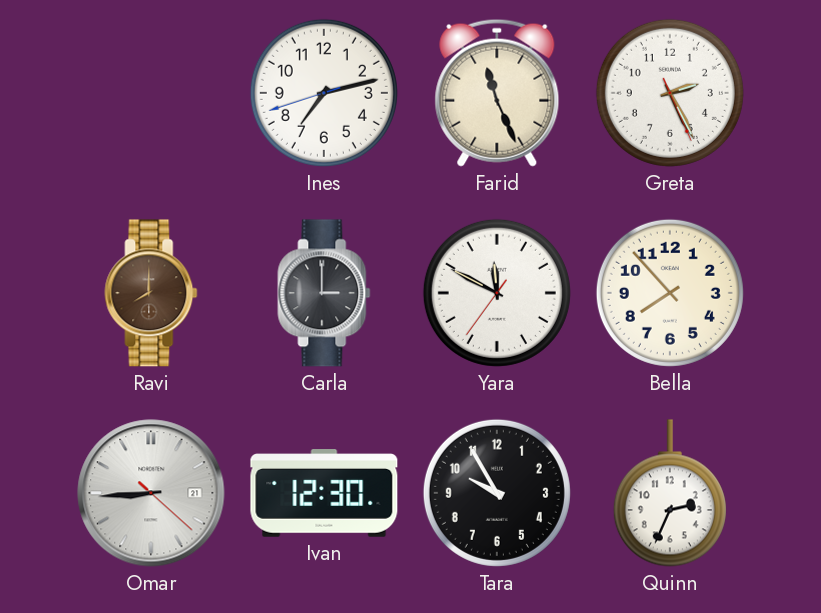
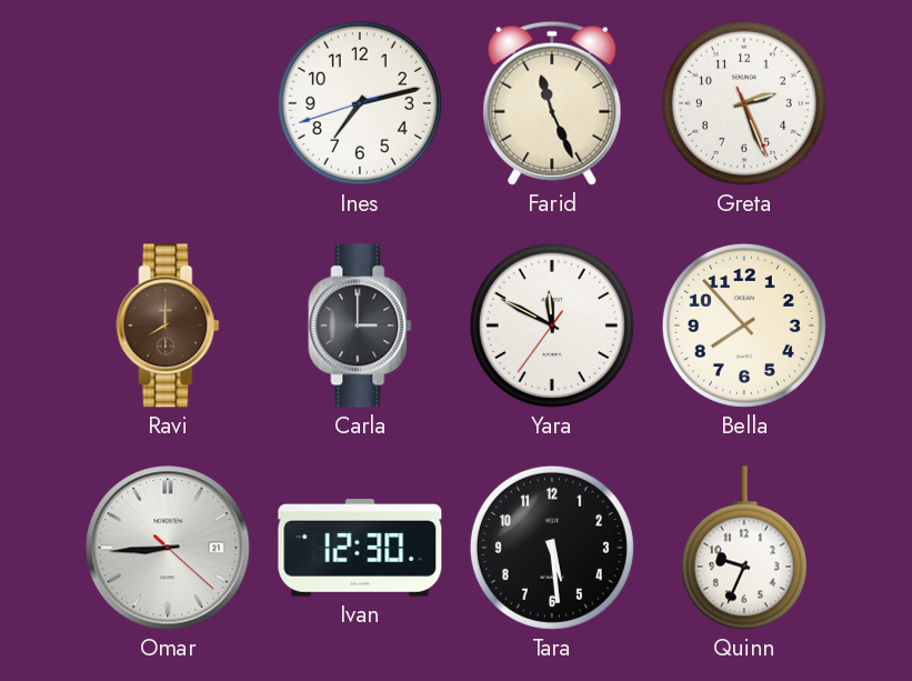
Greta: 2:25 -> 2:26 (744, 103)
Tara: 9:55 -> 5:29 (552, 548)
Quinn: 2:34 -> 9:34 (744, 548)
